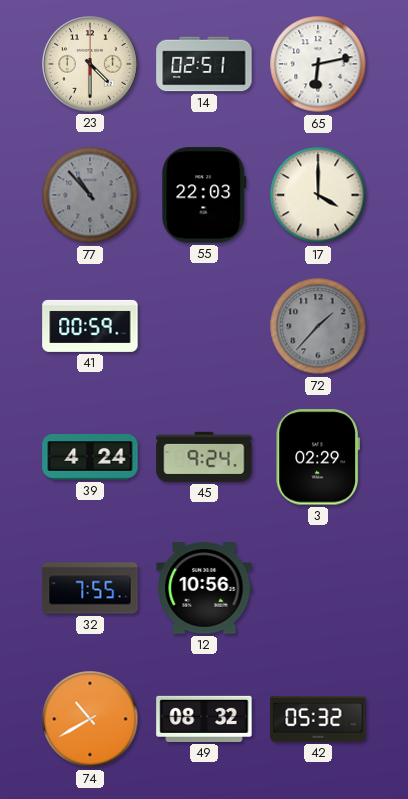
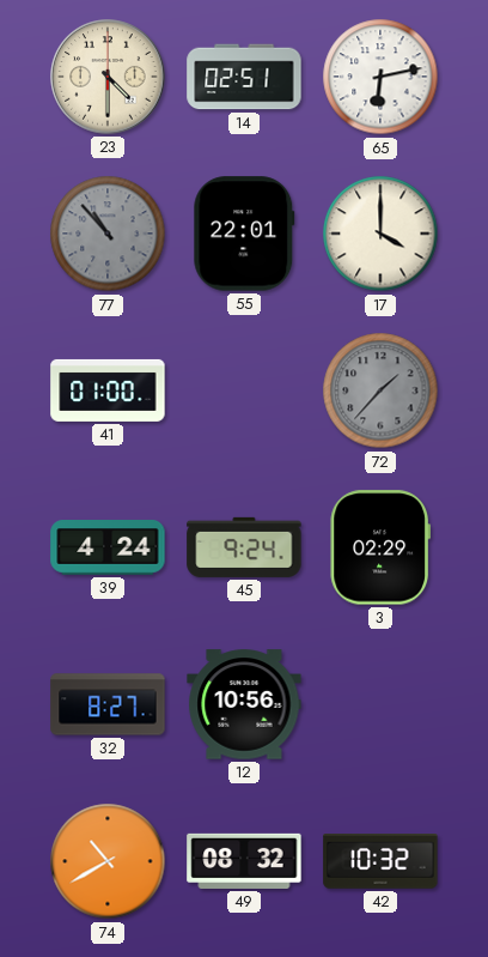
55: 22:03 -> 22:01 (244, 234)
41: 00:59 -> 01:00 (108, 390)
32: 7:55 -> 8:27 (108, 704)
42: 05:32 -> 10:32 (380, 862)
